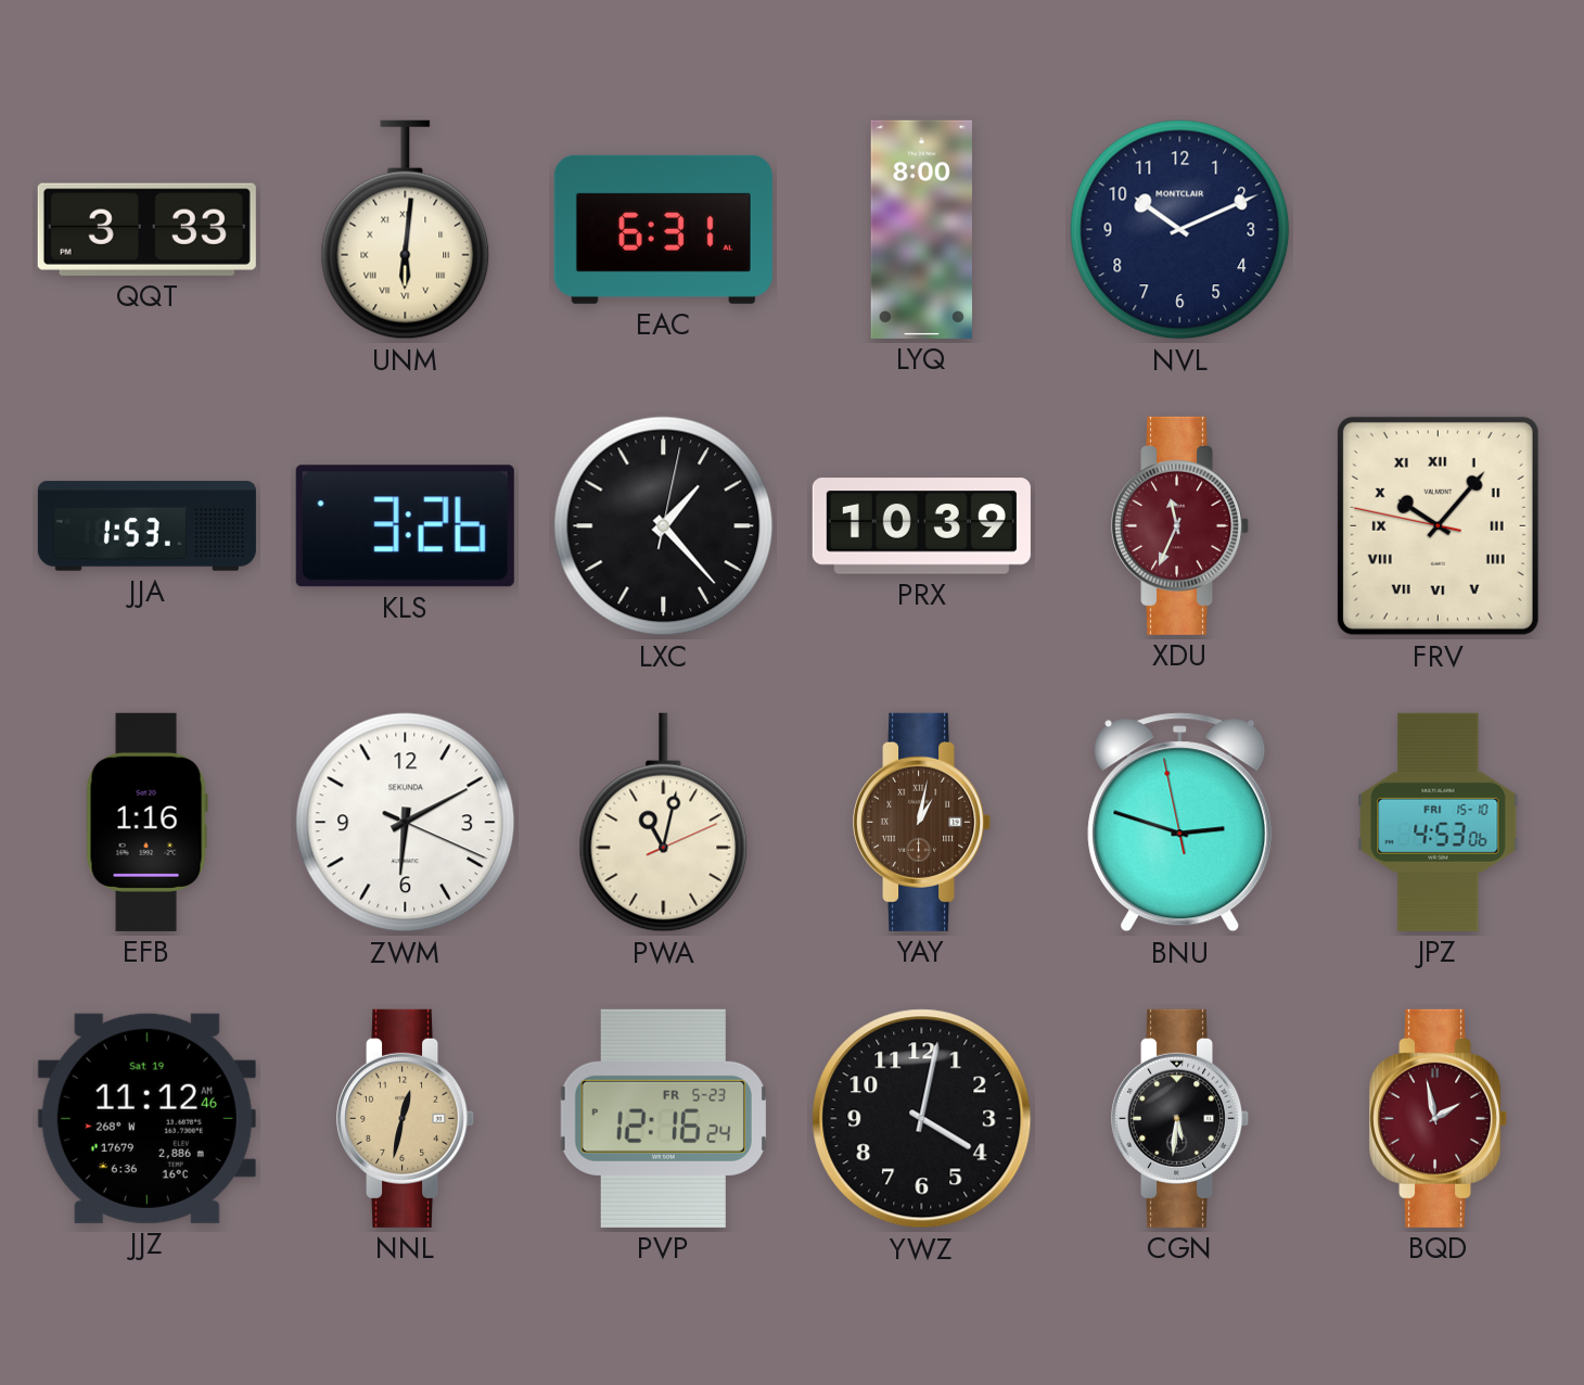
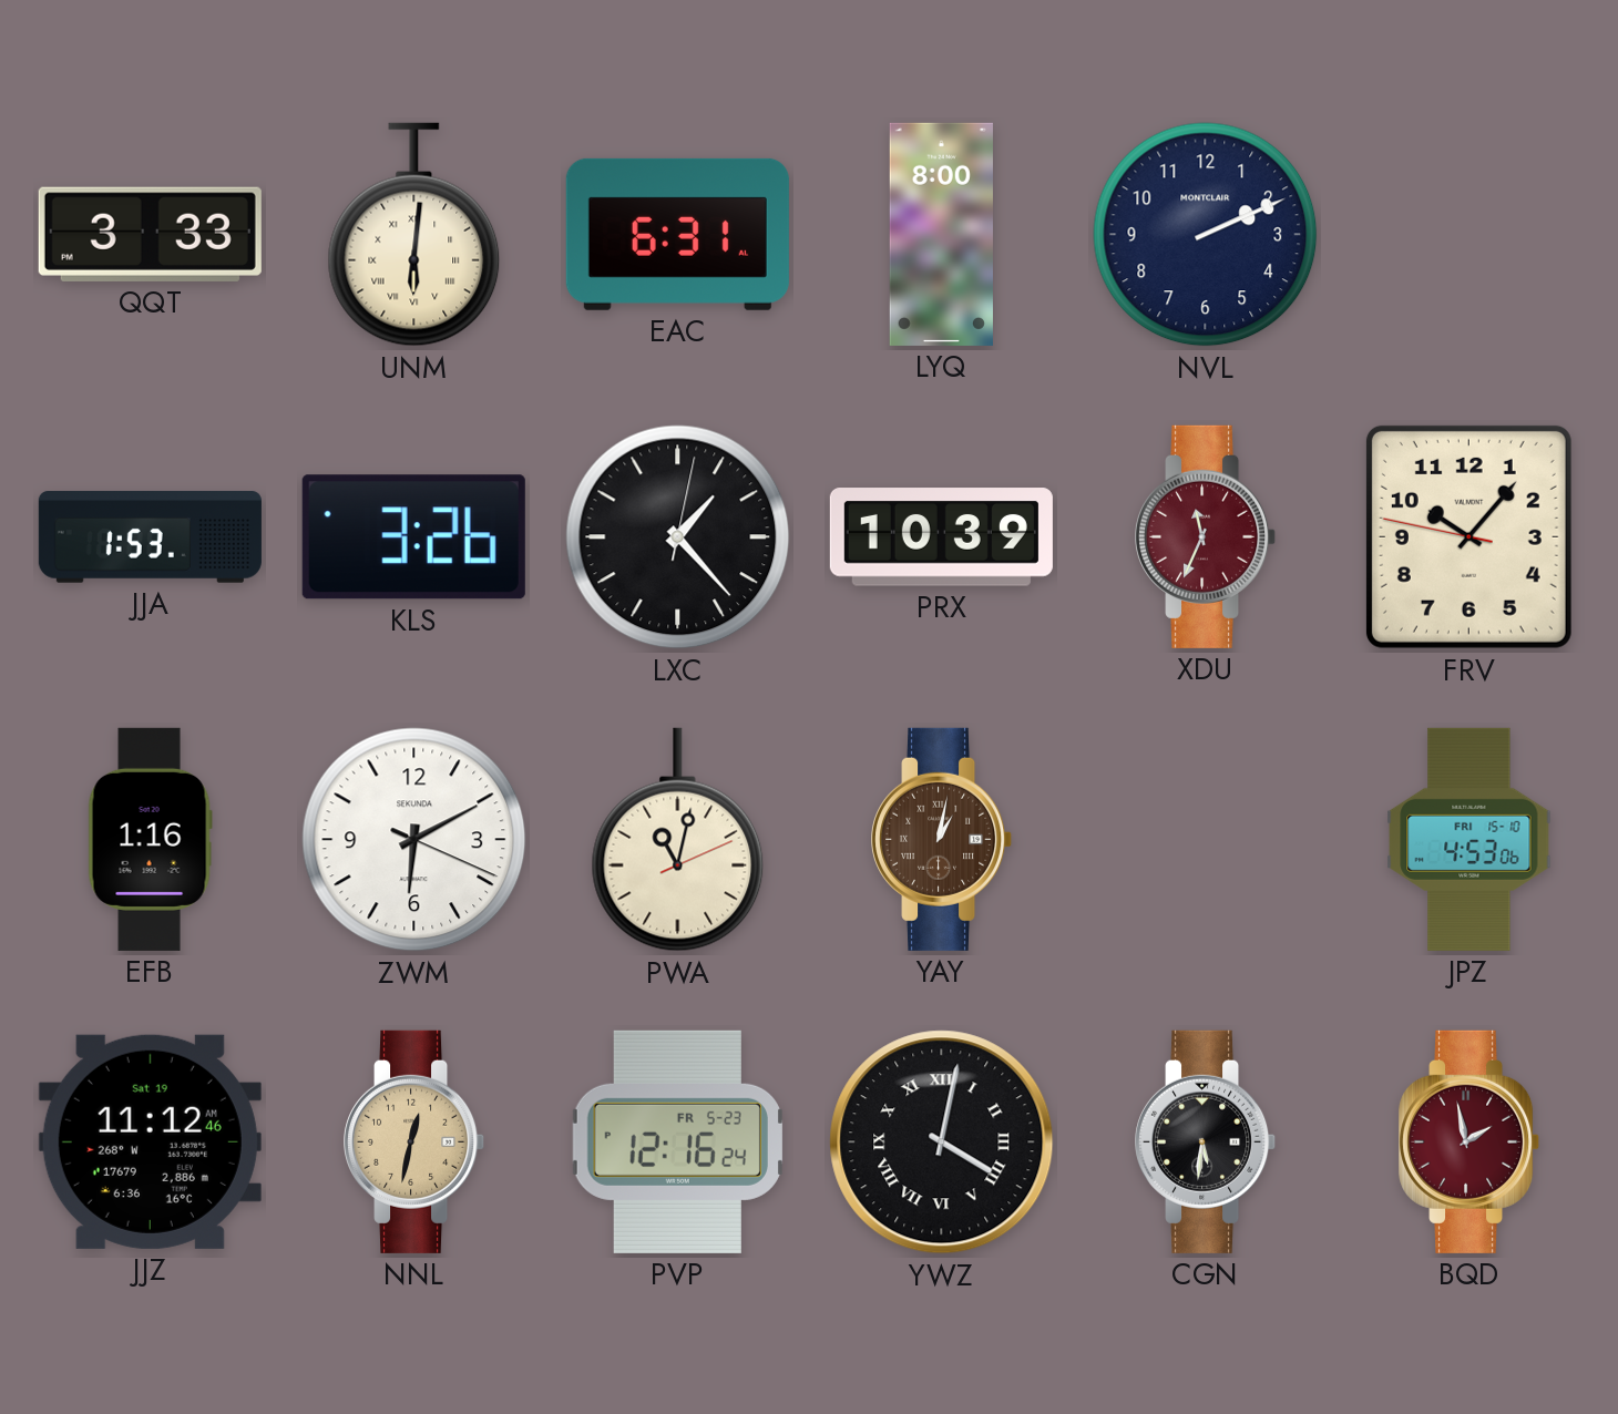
NVL: 10:11 -> 2:11 (1206, 235)
FRV numerals: Roman -> Arabic (1468, 536)
BNU: 2:47 -> none (1180, 823)
YWZ numerals: Arabic -> Roman (942, 1143)
